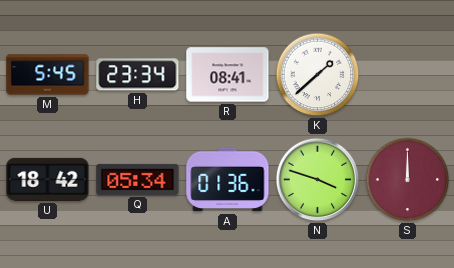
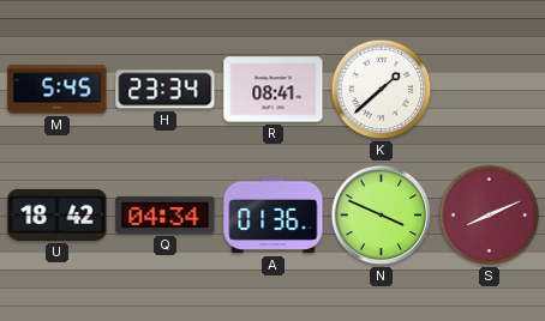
Q: 05:34 -> 04:34 (166, 214)
N: 3:48 -> 3:49 (382, 216)
S: 12:00 -> 8:11 (490, 216)
